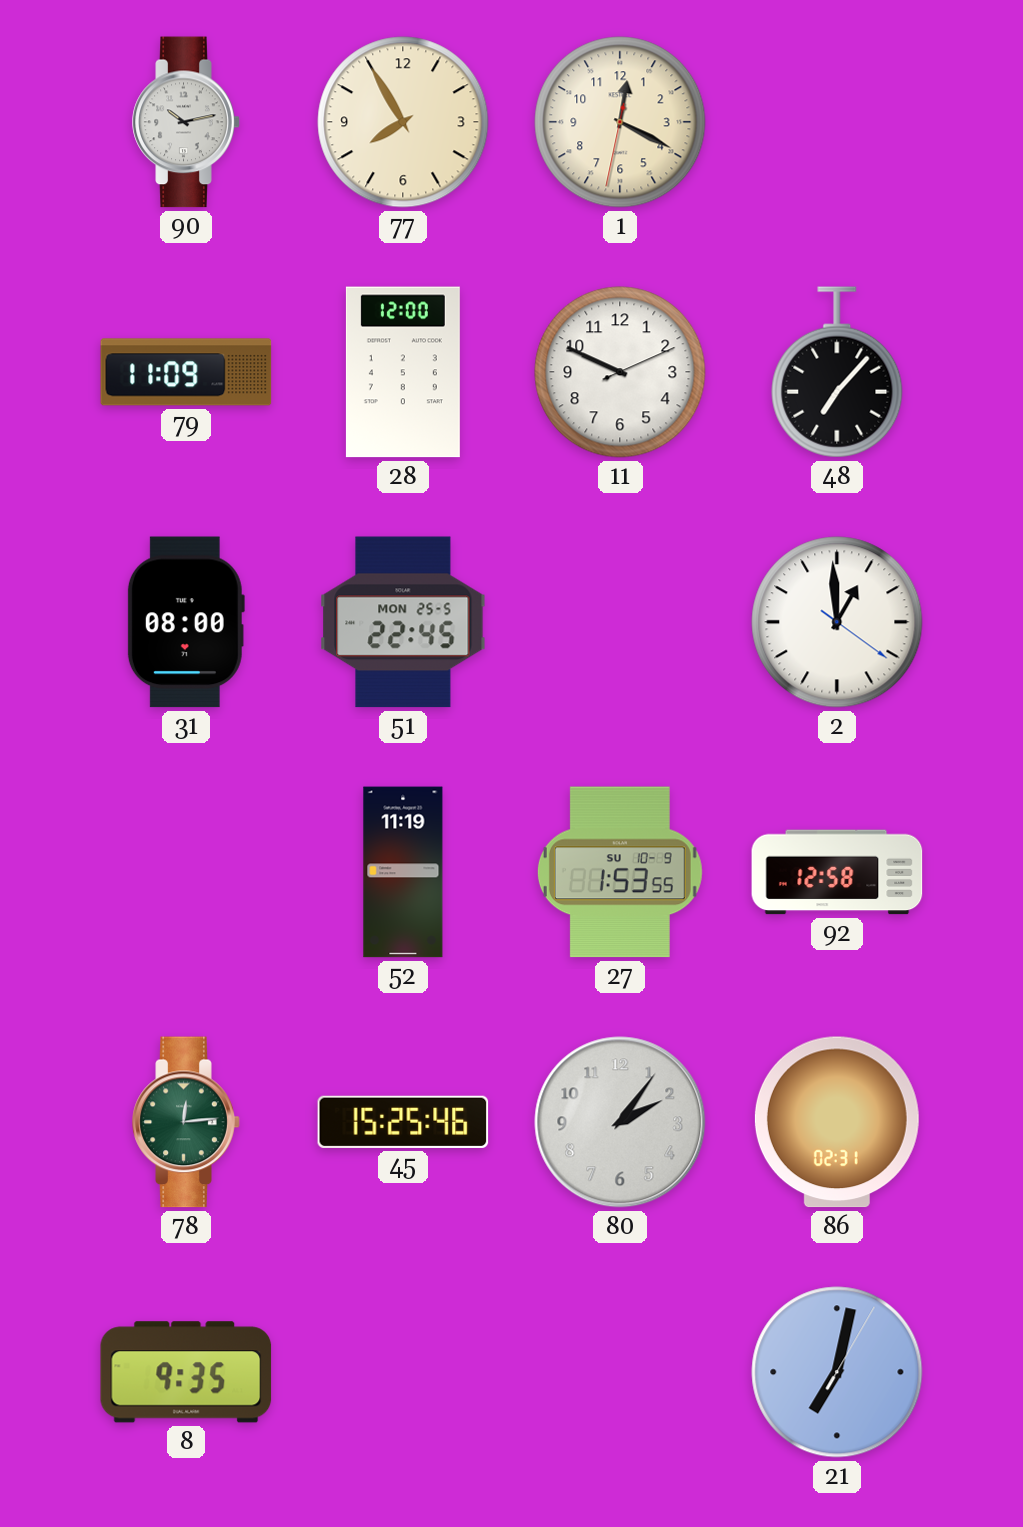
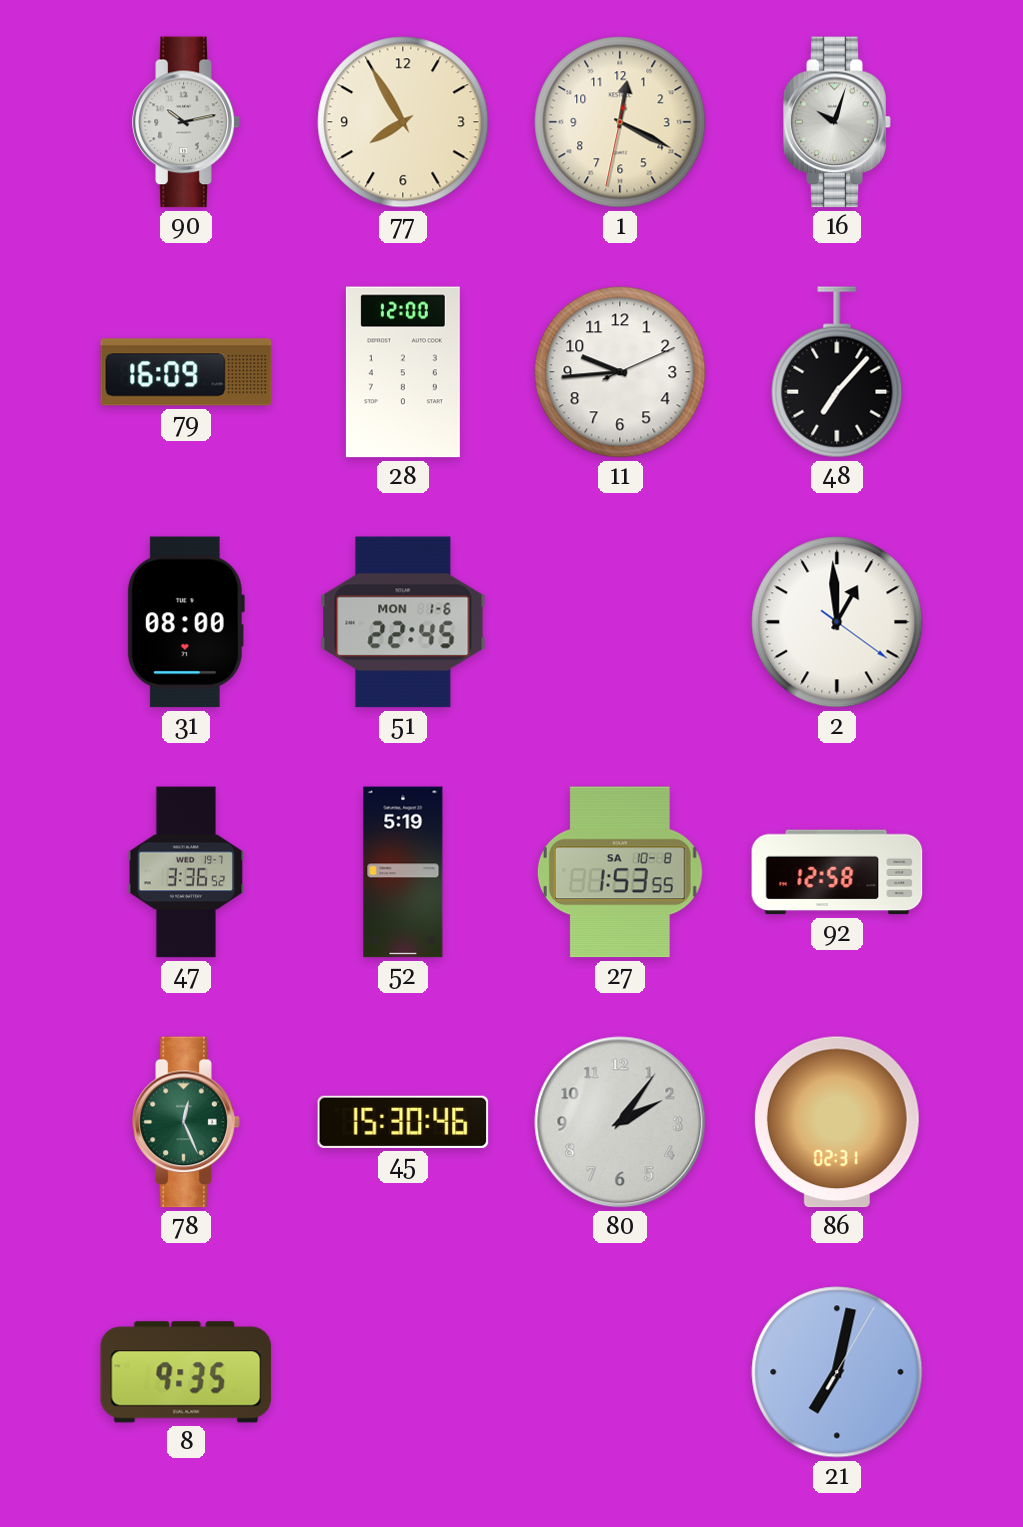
16: none -> 10:03 (837, 122)
79: 11:09 -> 16:09 (186, 372)
11: 9:49 -> 9:44 (620, 372)
51 date: MON 25-5 -> MON 1-6 (403, 622)
47: none -> 3:36 (186, 872)
52: 11:19 -> 5:19 (403, 872)
27 date: SU 10-9 -> SA 10-8 (620, 872)
78: 12:14 -> 12:26 (186, 1122)
45: 15:25 -> 15:30 (403, 1122)
